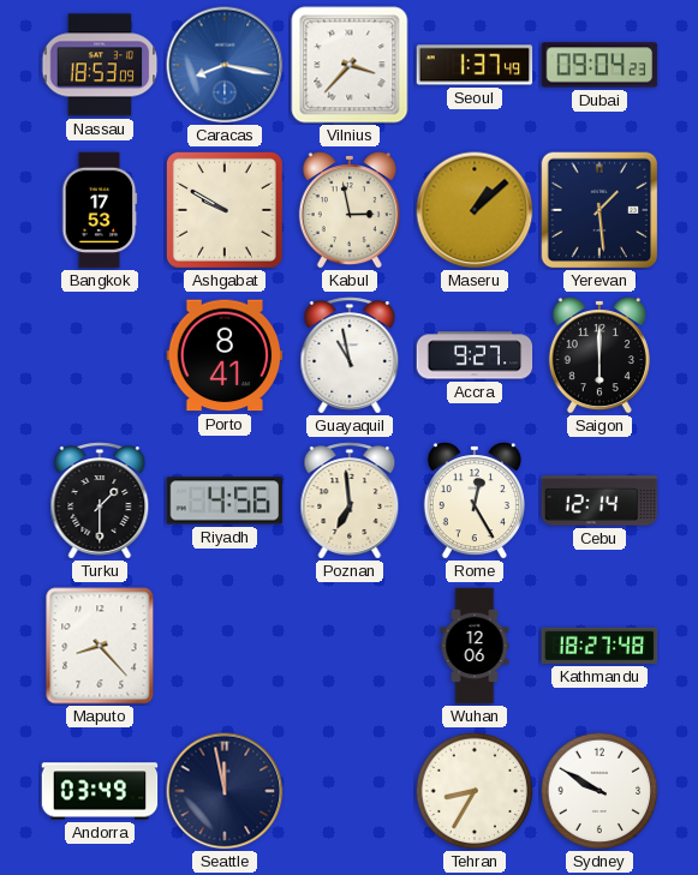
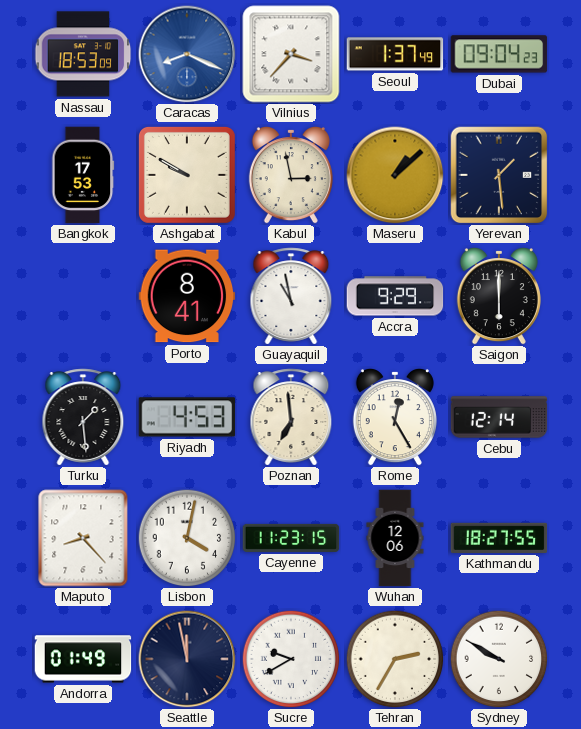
Caracas: 8:17 -> 8:19 (187, 54)
Accra: 9:27 -> 9:29 (395, 296)
Turku: 1:30 -> 1:29 (83, 417)
Riyadh: 4:56 -> 4:53 (187, 417)
Lisbon: none -> 4:02 (187, 538)
Cayenne: none -> 11:23 (291, 538)
Kathmandu: 18:27:48 -> 18:27:55 (499, 538)
Andorra: 03:49 -> 01:49 (83, 659)
Sucre: none -> 9:40 (291, 659)
Tehran: 8:35 -> 2:35 (395, 659)
